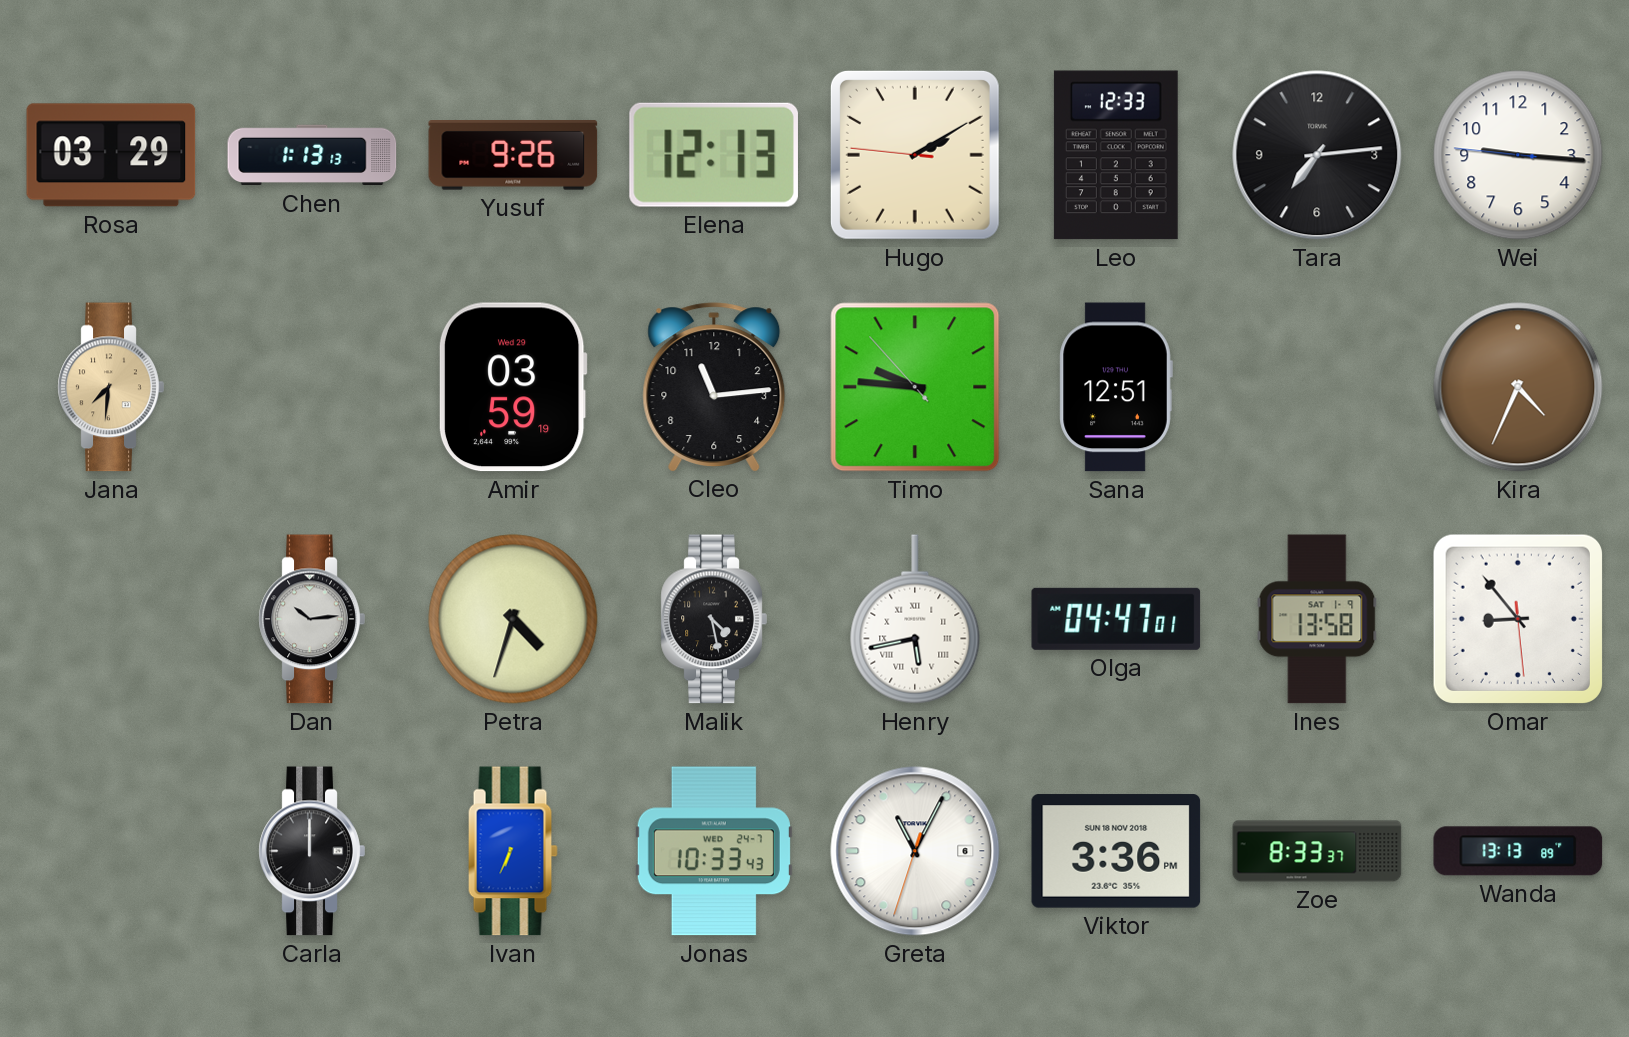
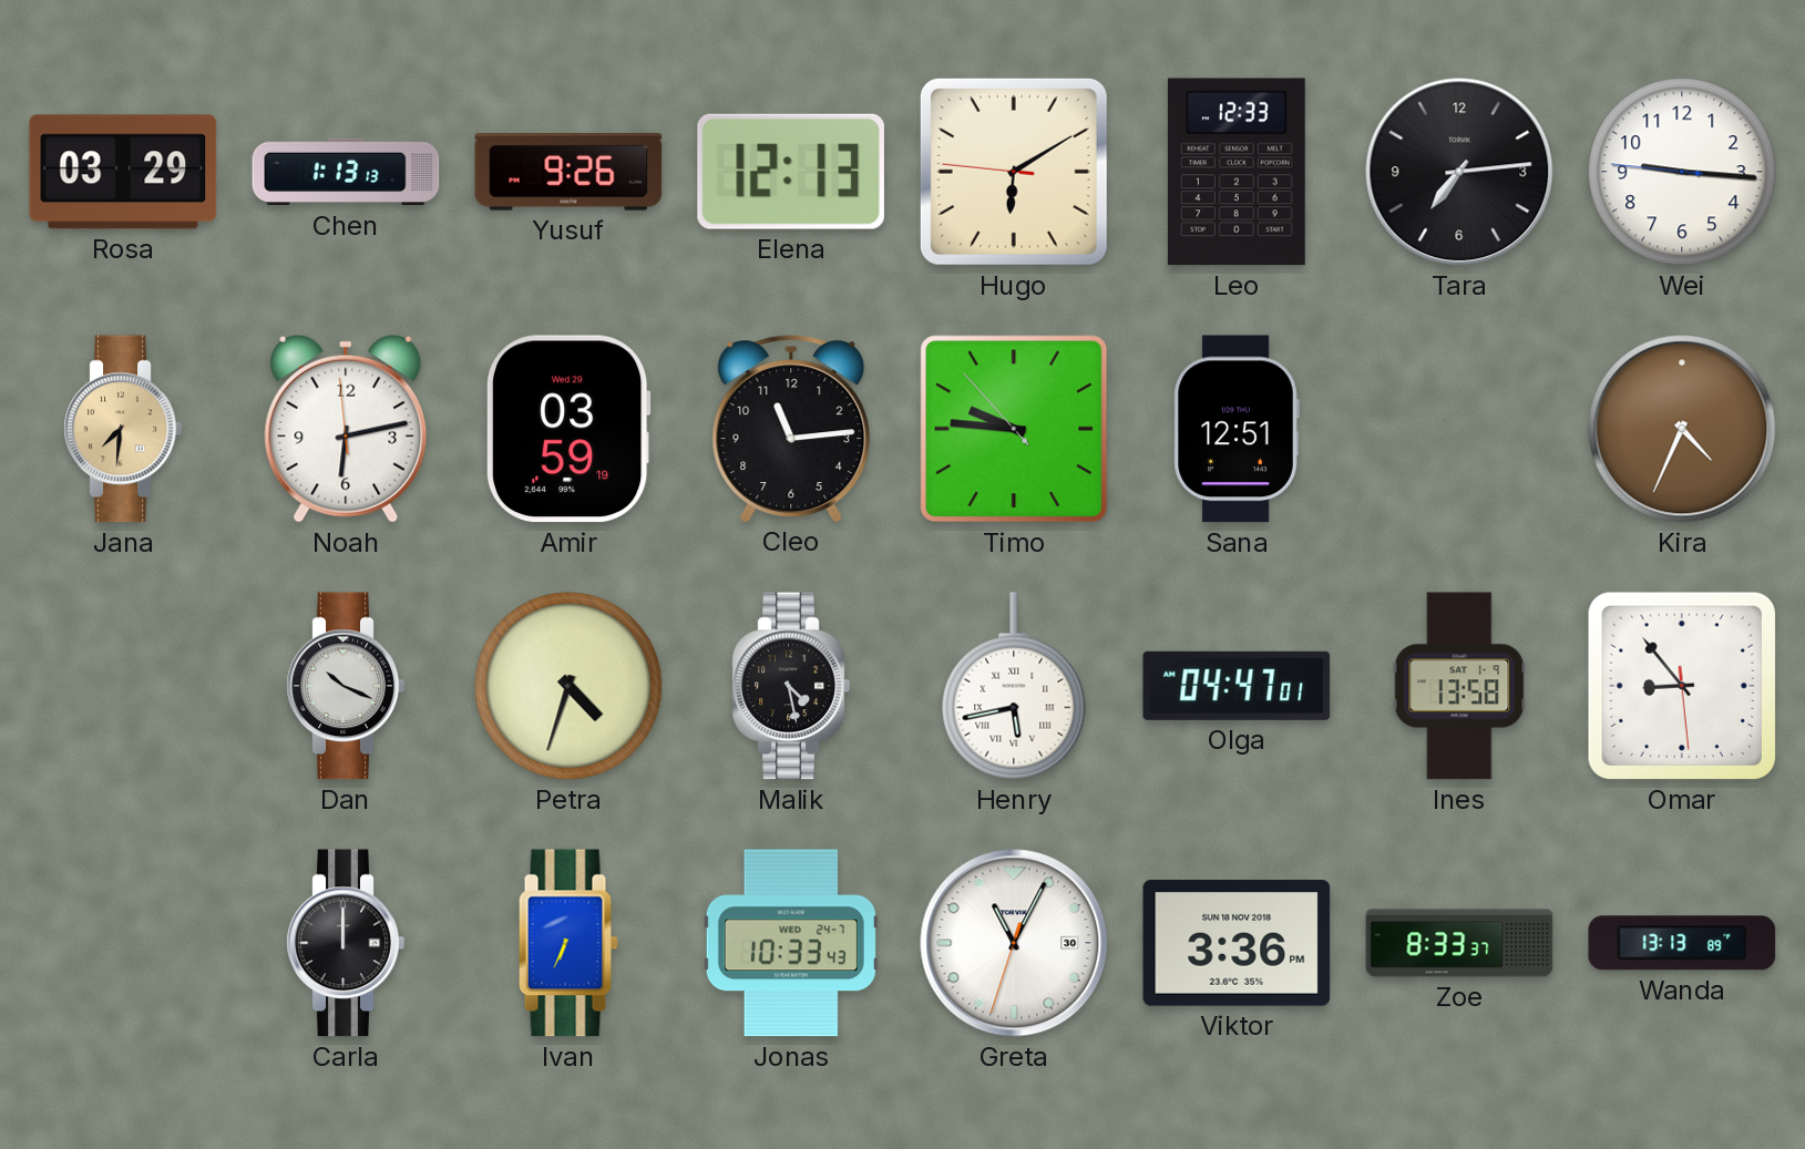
Hugo: 2:09 -> 6:09 (1014, 172)
Noah: none -> 6:12 (346, 429)
Dan: 10:14 -> 10:19 (346, 686)
Greta date: 6 -> 30 (1014, 943)
